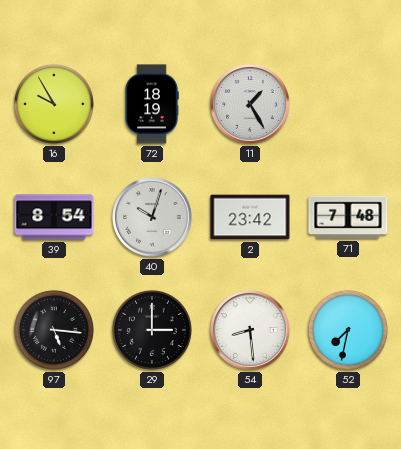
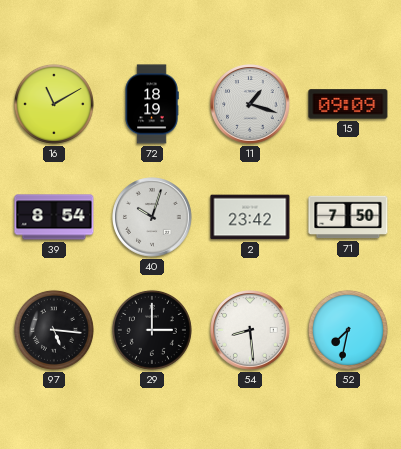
16: 9:55 -> 11:10 (54, 104)
11: 1:25 -> 1:18 (250, 104)
15: none -> 09:09 (348, 104)
71: 7:48 -> 7:50 (348, 217)
